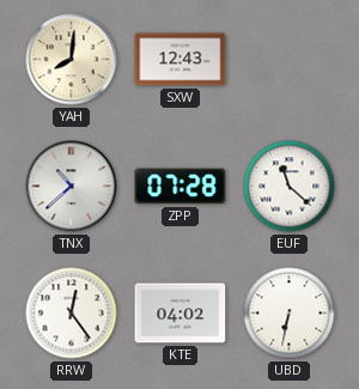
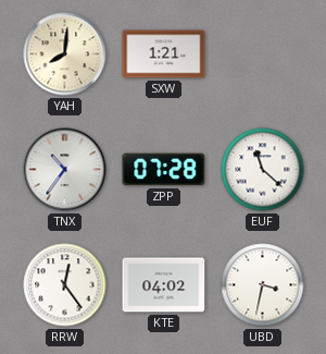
SXW: 12:43 -> 1:21 (164, 54)
TNX: 10:38 -> 10:36 (65, 170)
UBD: 6:32 -> 3:32 (263, 285)
